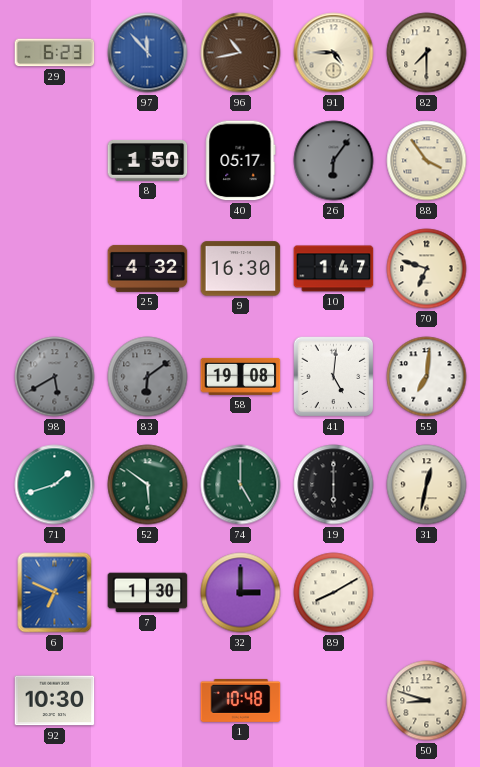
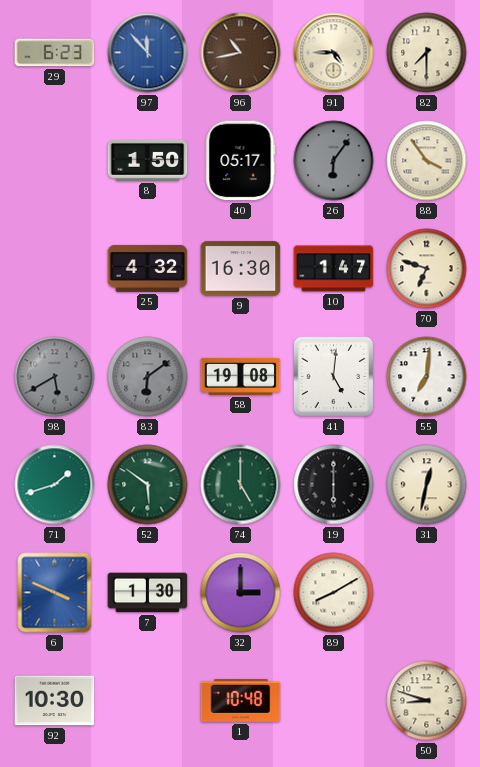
6: 6:49 -> 3:49 (55, 593)
